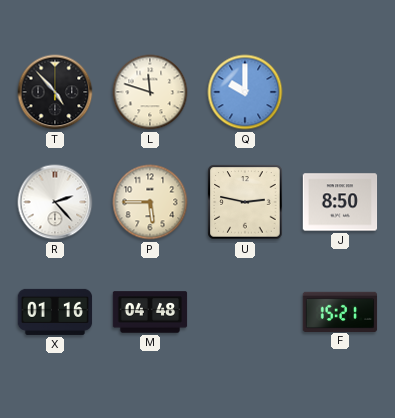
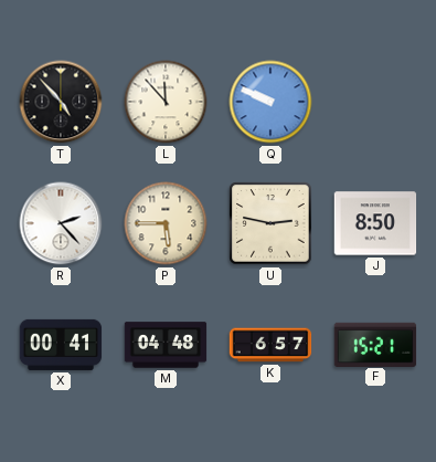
L: 11:48 -> 11:53 (166, 102)
Q: 10:00 -> 9:49 (270, 102)
X: 01:16 -> 00:41 (61, 345)
K: none -> 6:57 (270, 345)
